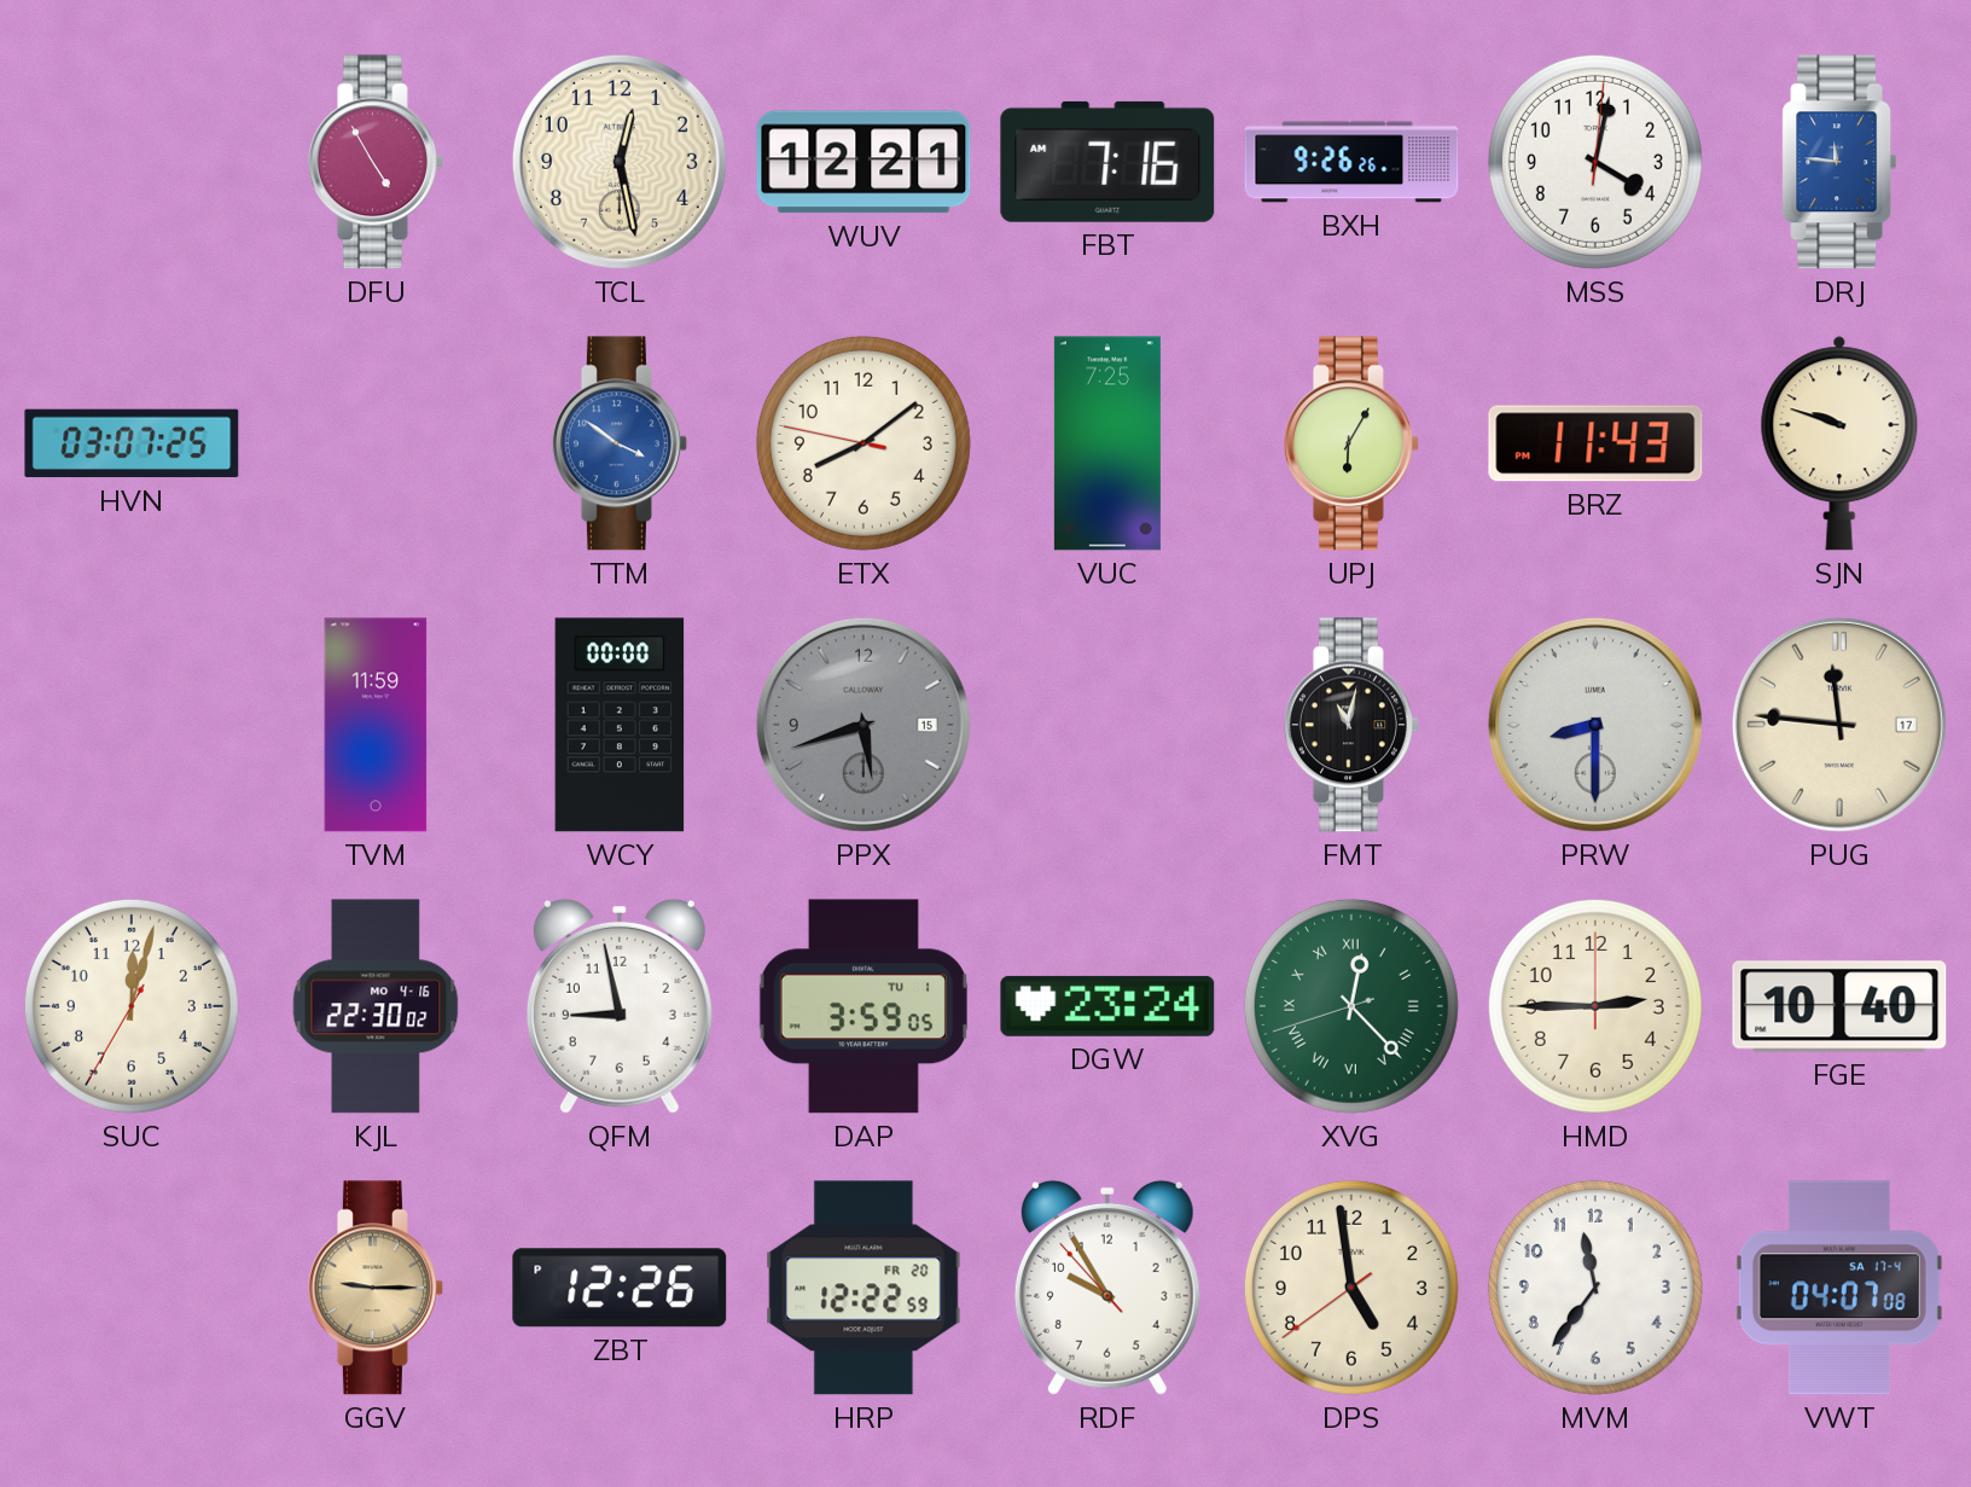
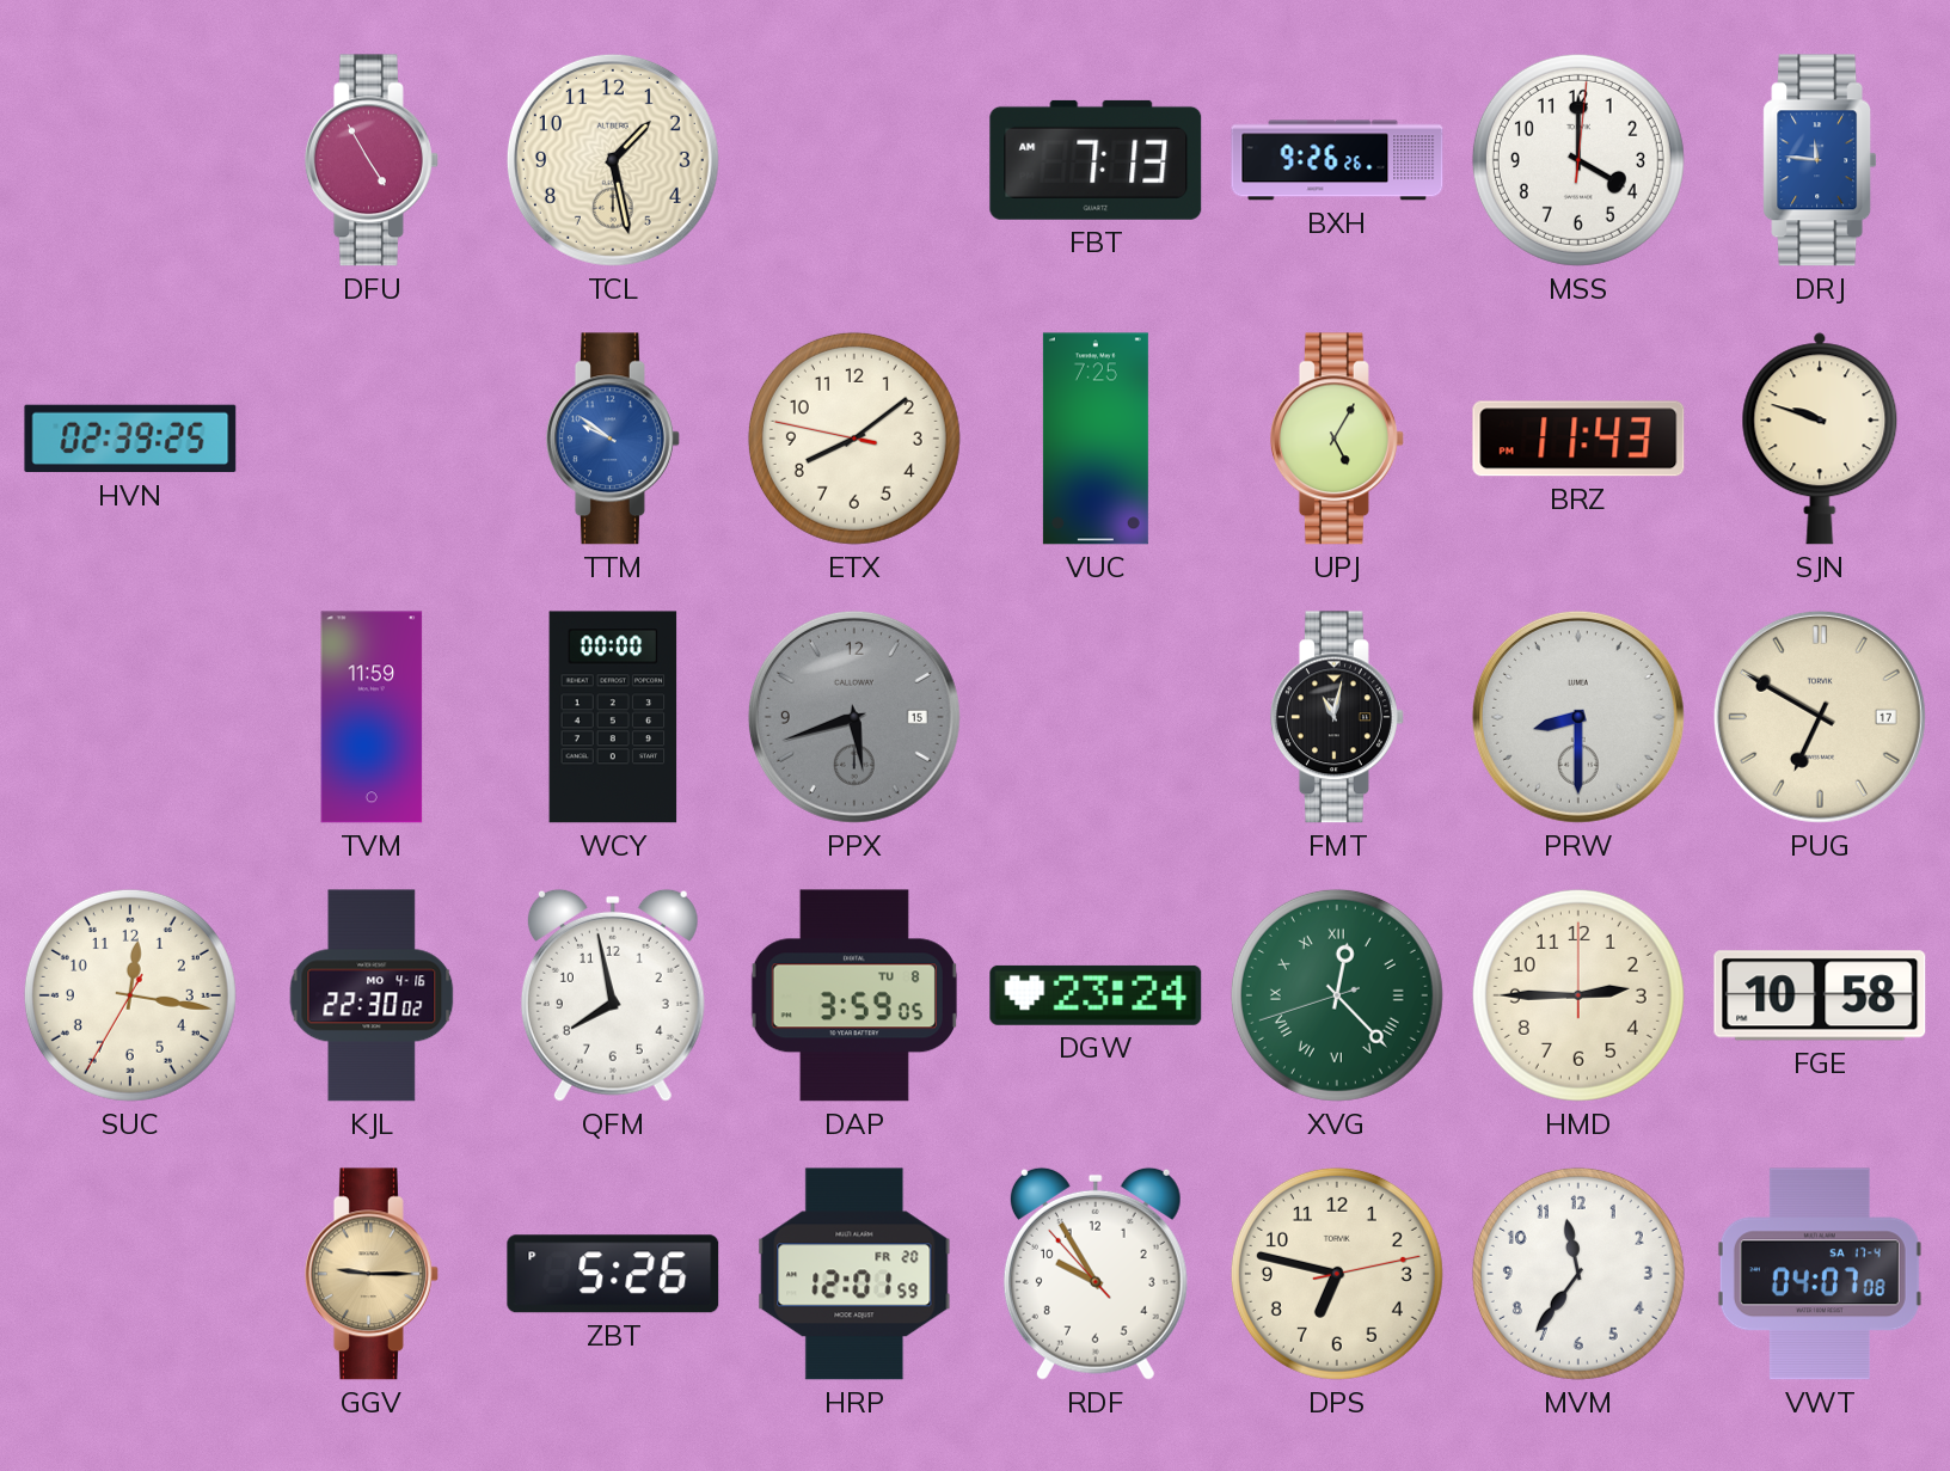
TCL: 12:28 -> 1:28 (613, 160)
WUV: 12:21 -> none (864, 162)
FBT: 7:16 -> 7:13 (1096, 160)
MSS: 4:02 -> 4:00 (1578, 160)
HVN: 03:07 -> 02:39 (130, 439)
TTM: 3:51 -> 9:51 (613, 439)
UPJ: 6:05 -> 5:05 (1337, 439)
PUG: 11:46 -> 6:50 (1820, 717)
SUC: 12:02 -> 12:16 (130, 995)
QFM: 8:58 -> 7:58 (613, 995)
DAP date: TU 1 -> TU 8 (854, 995)
FGE: 10:40 -> 10:58 (1820, 995)
ZBT: 12:26 -> 5:26 (613, 1274)
HRP: 12:22 -> 12:01 (854, 1274)
DPS: 4:58 -> 6:47 (1337, 1274)
